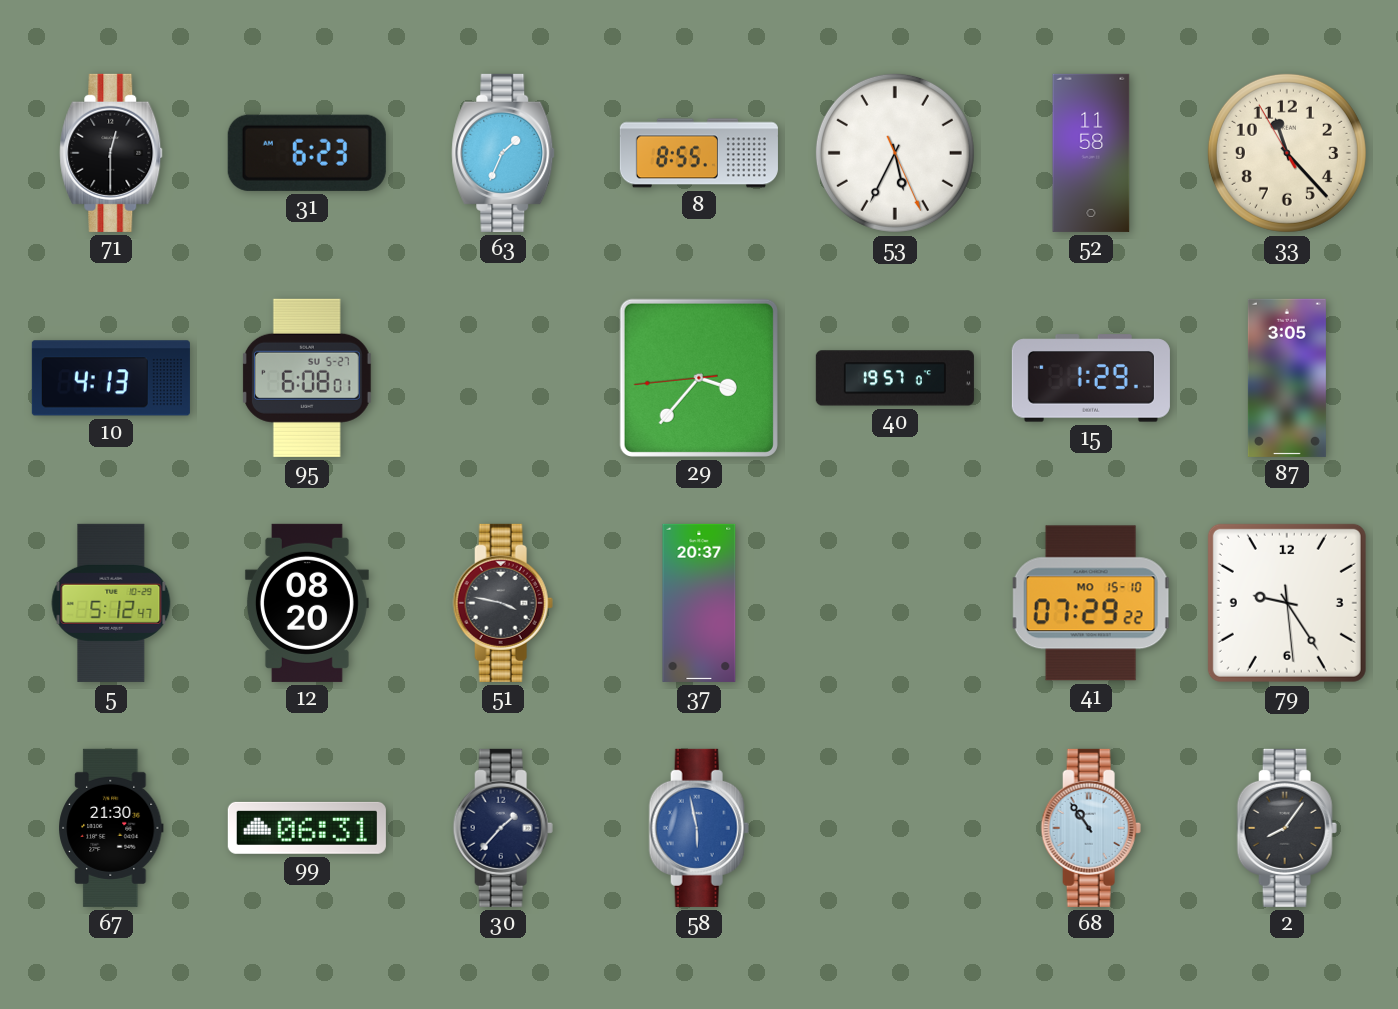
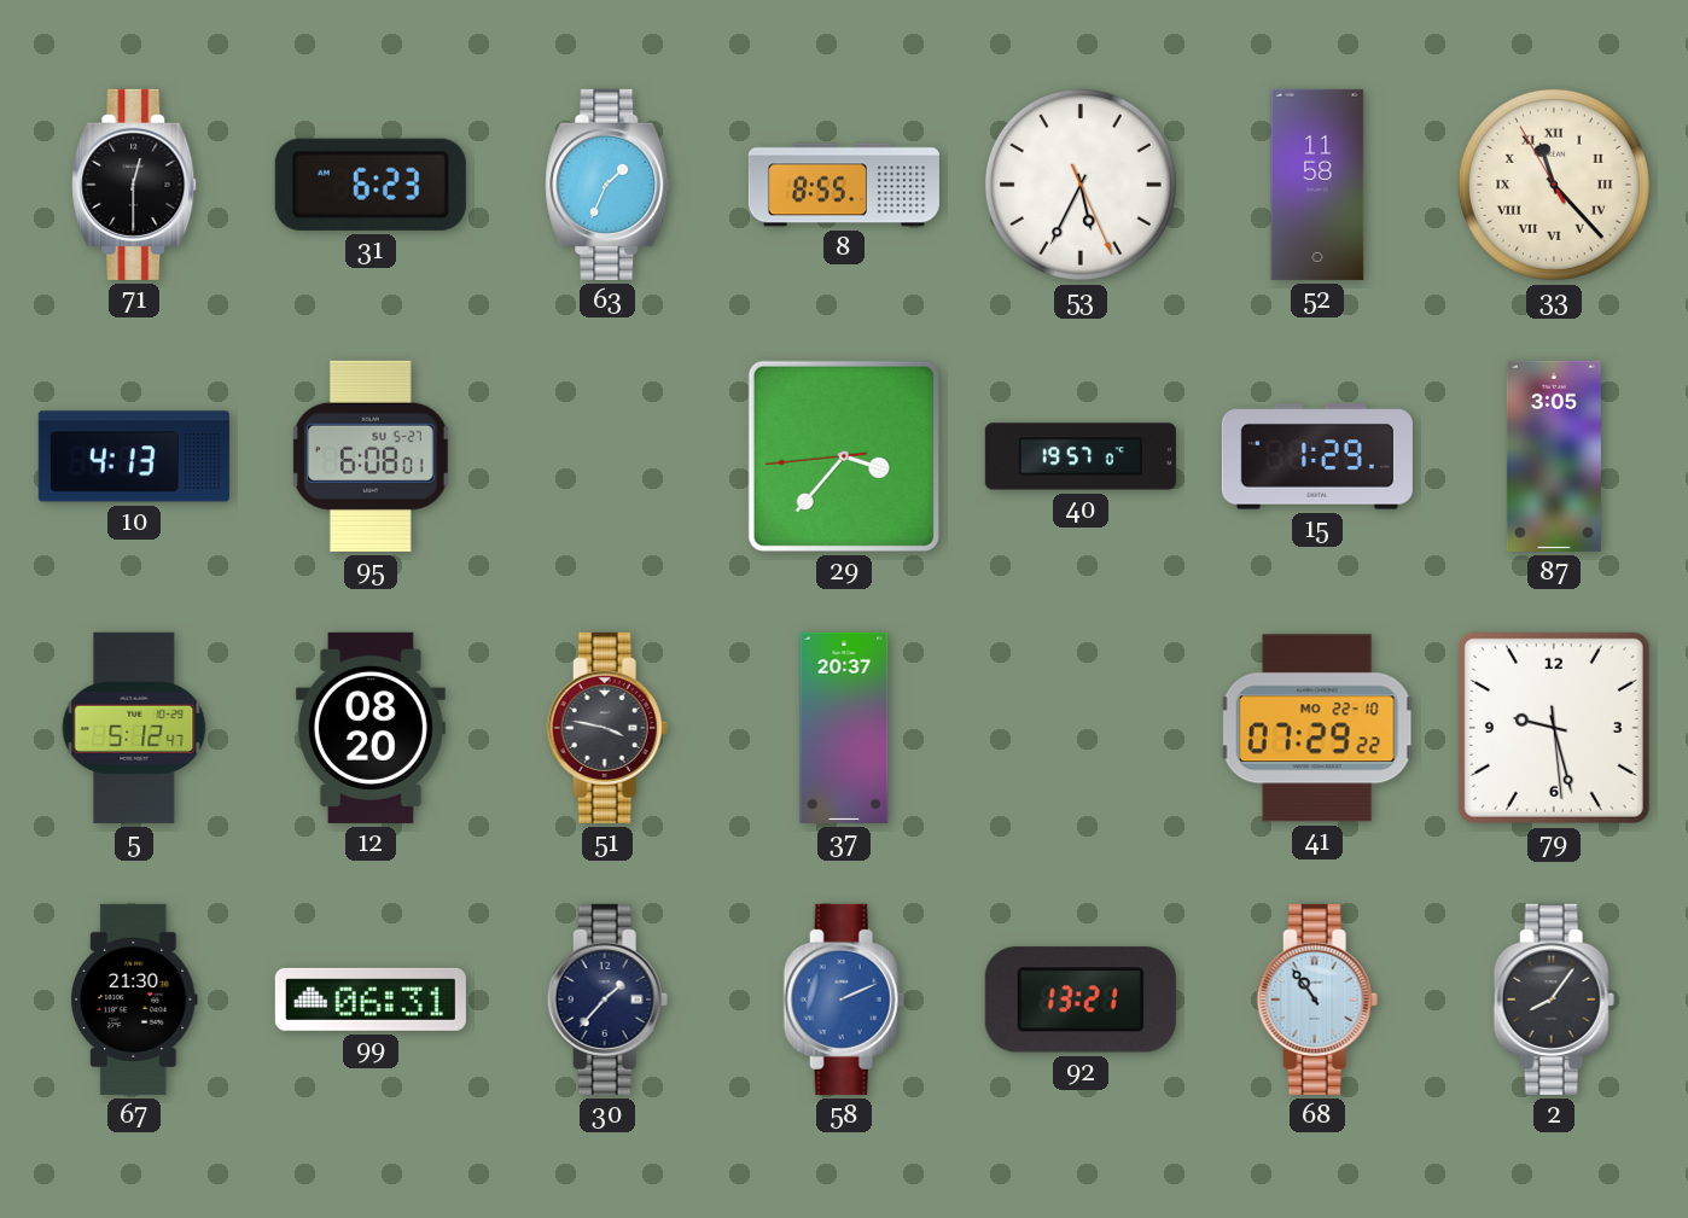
33 numerals: Arabic -> Roman (1554, 185)
41 date: MO 15-10 -> MO 22-10 (1317, 728)
79: 9:24 -> 9:27 (1554, 728)
58: 5:58 -> 2:11 (844, 1000)
92: none -> 13:21 (1081, 1000)
